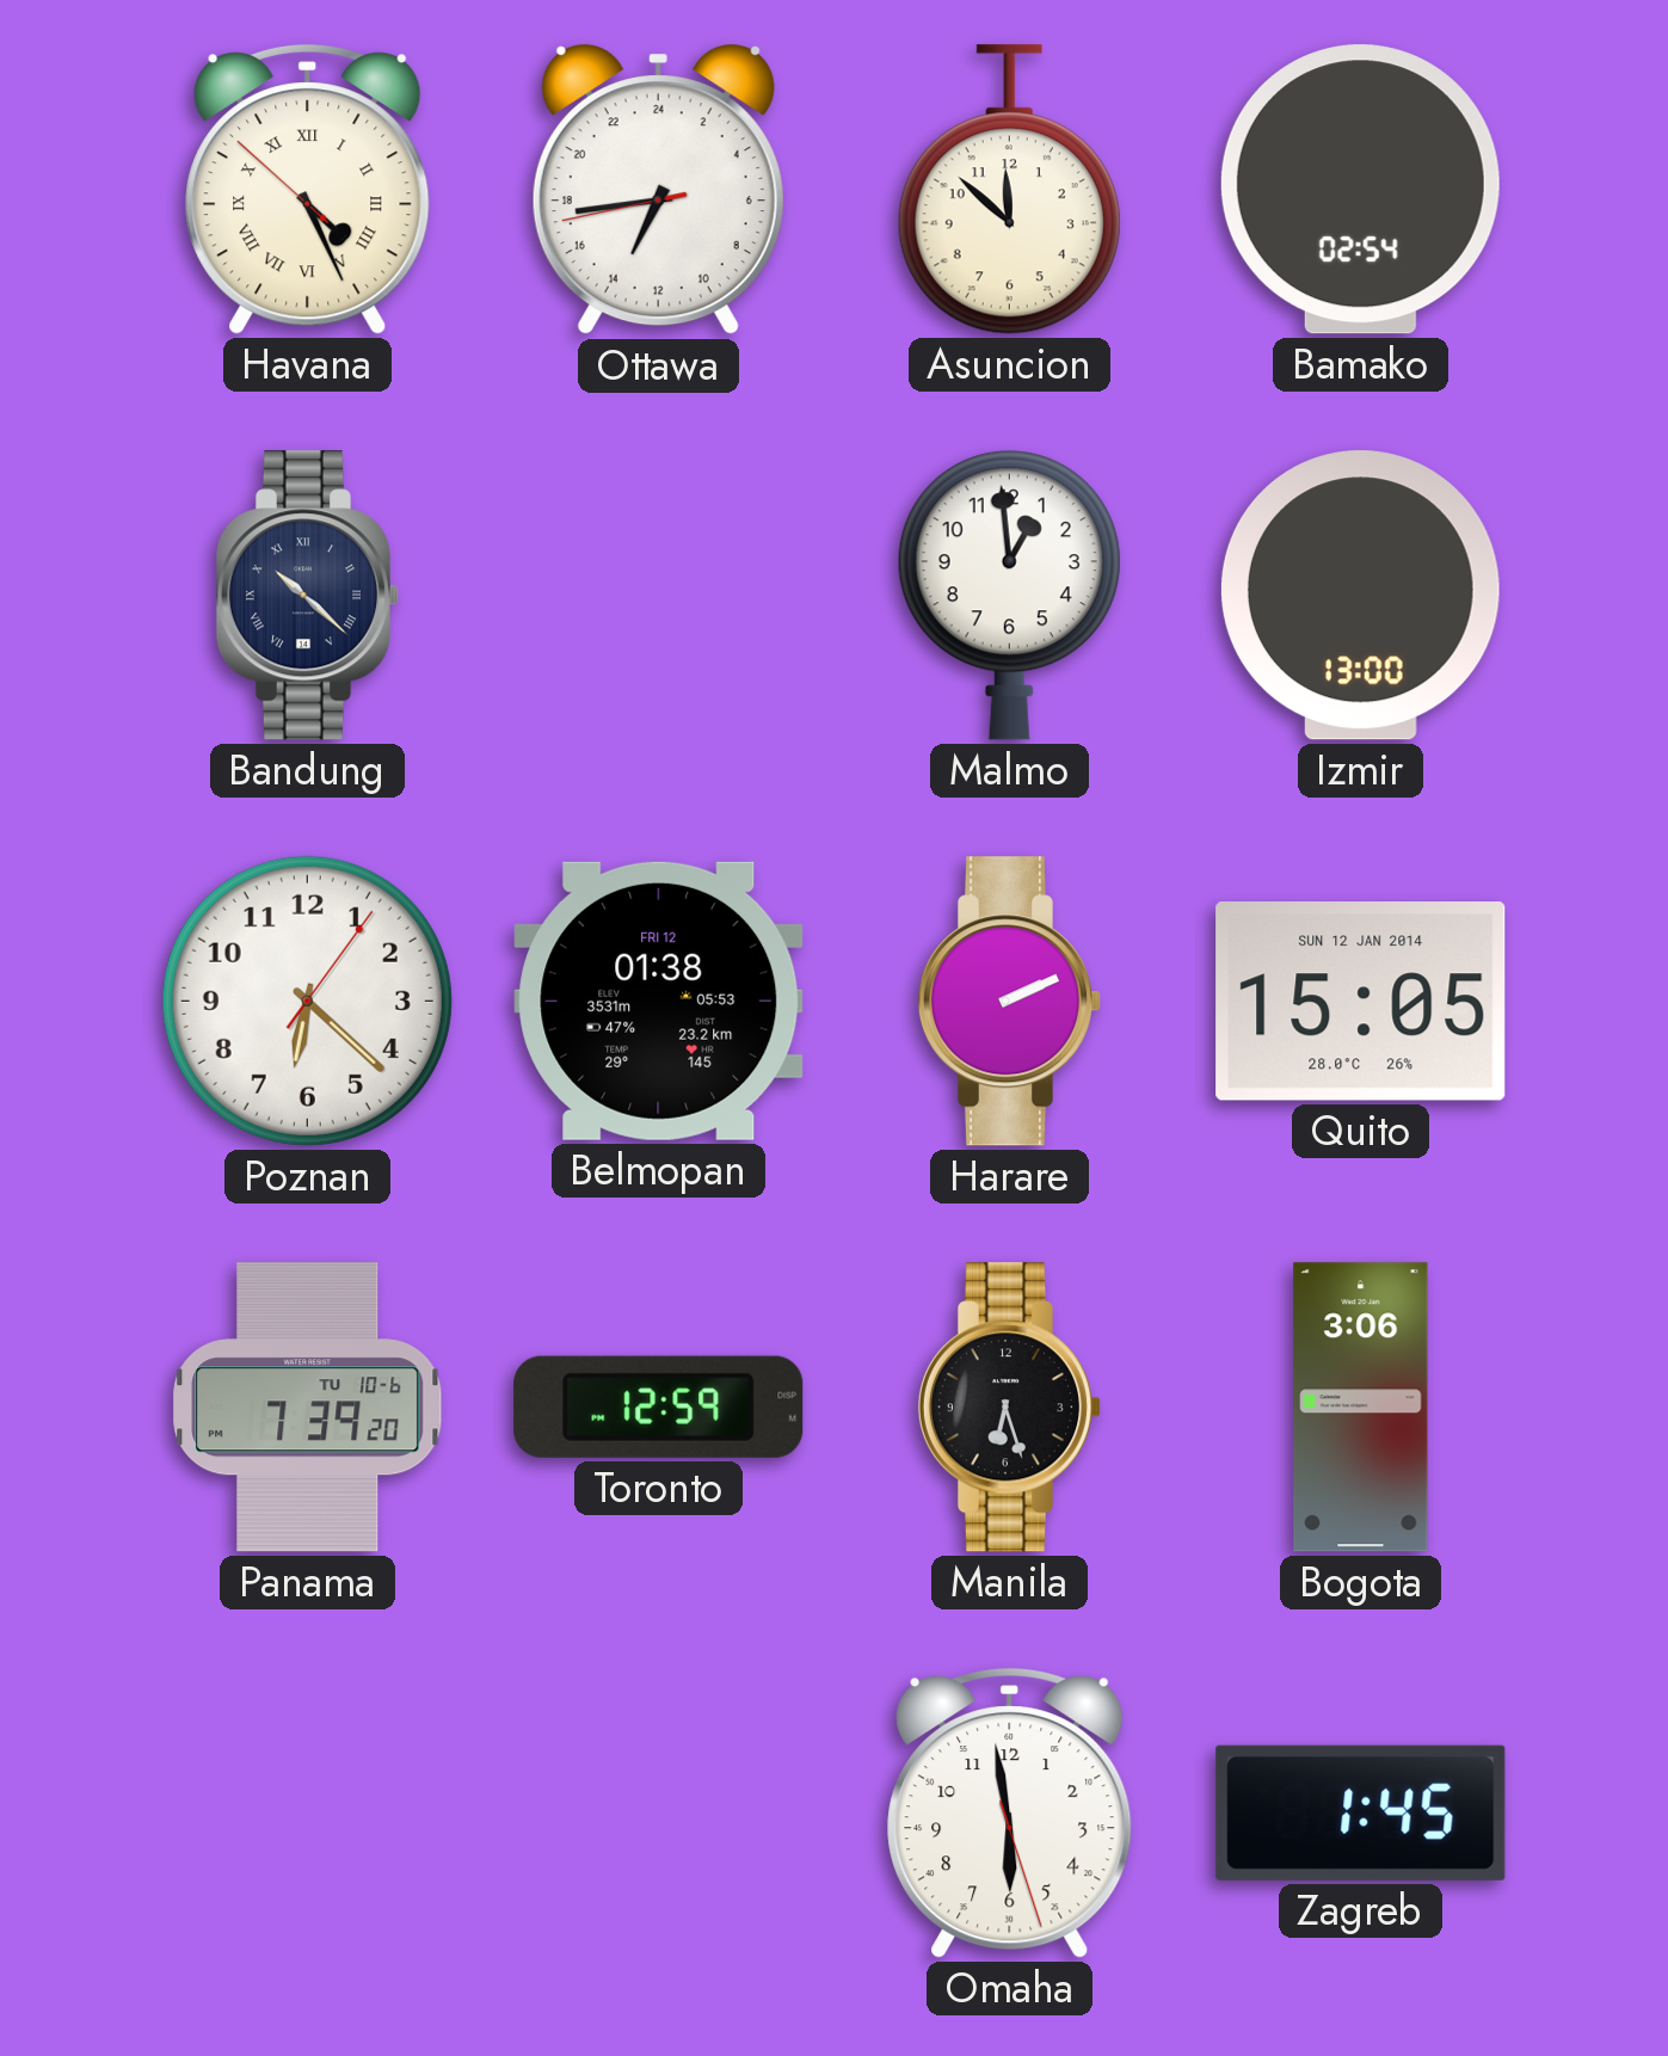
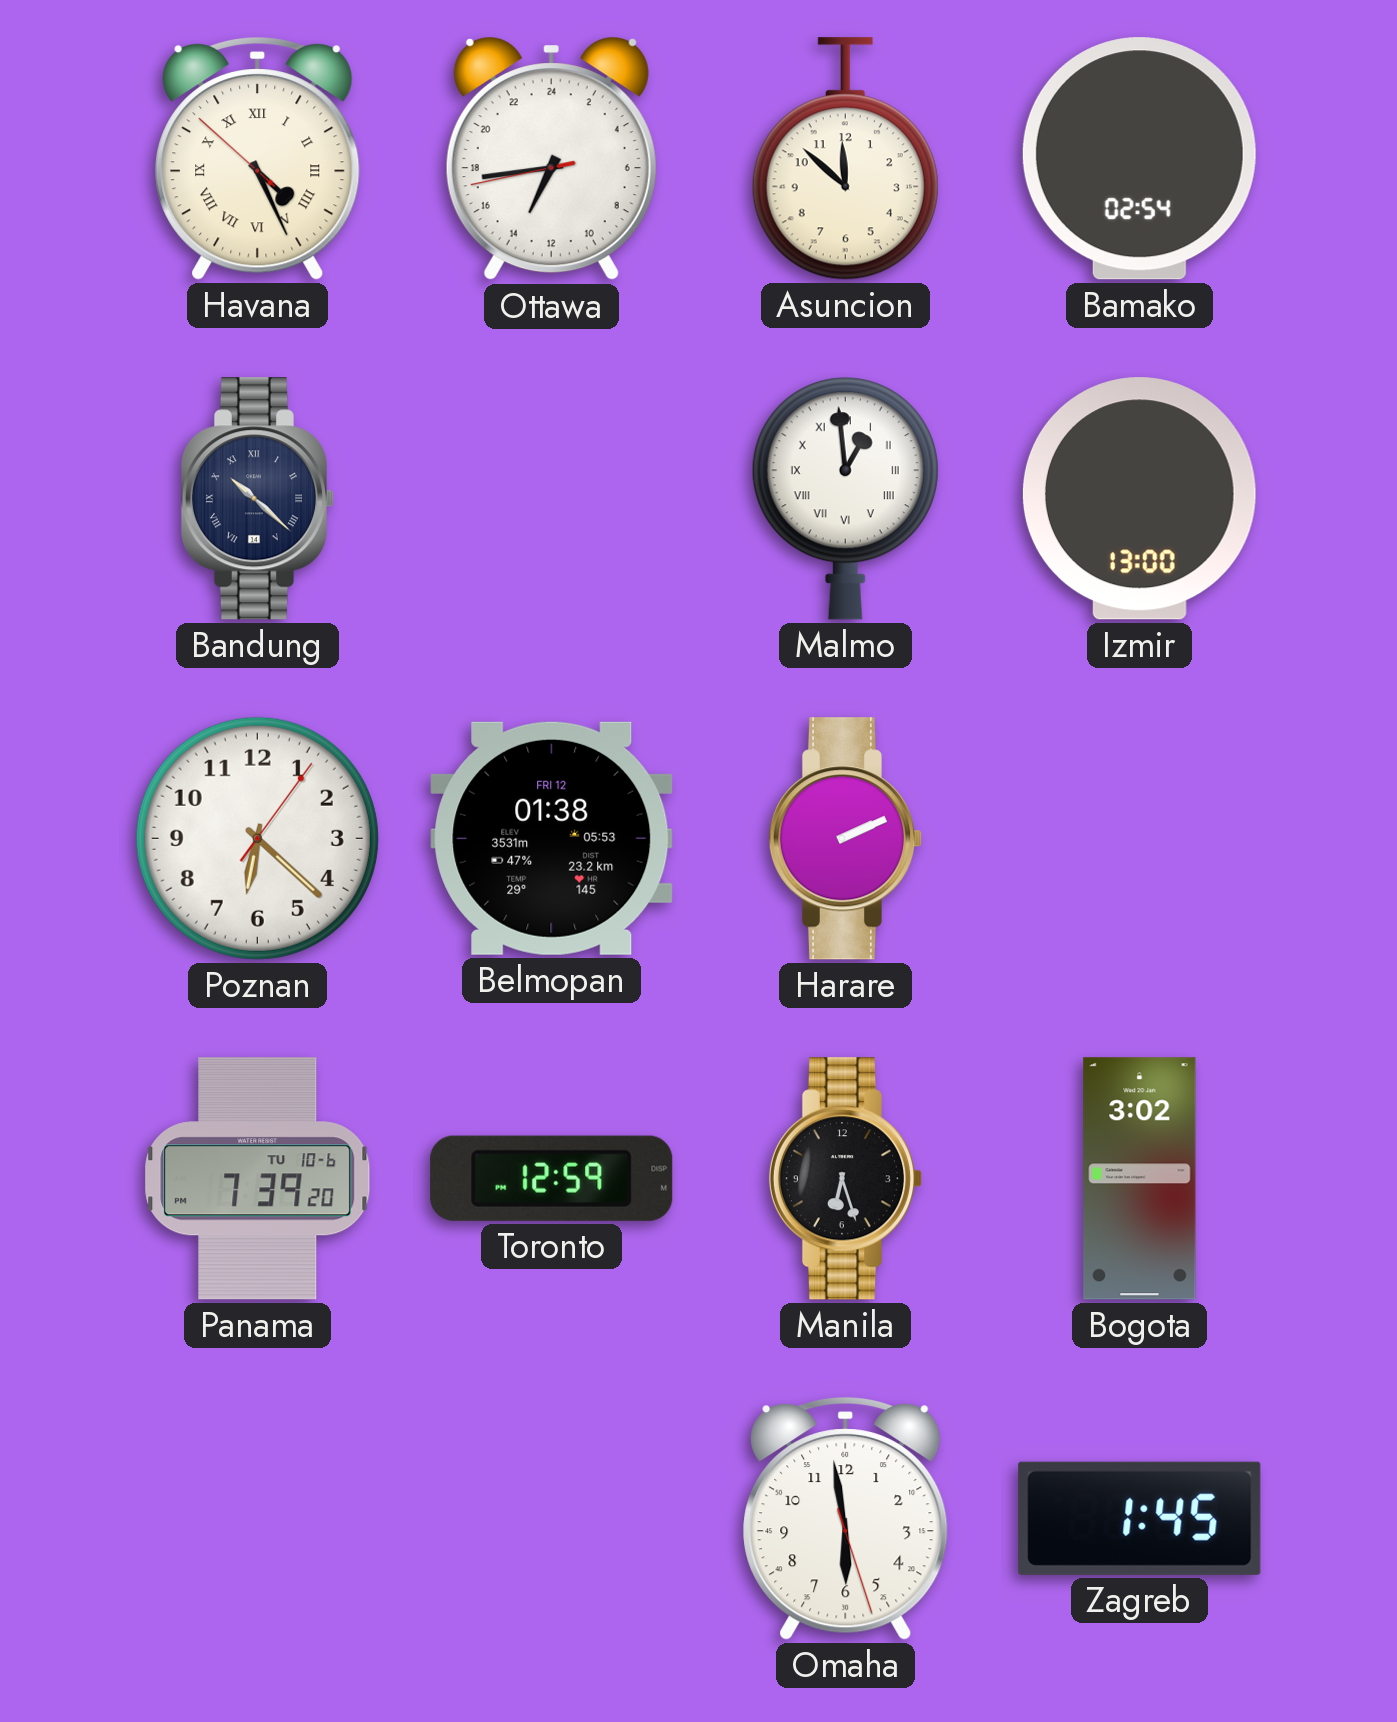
Malmo numerals: Arabic -> Roman (845, 499)
Quito: 15:05 -> none (1361, 1002)
Bogota: 3:06 -> 3:02 (1140, 1179)
